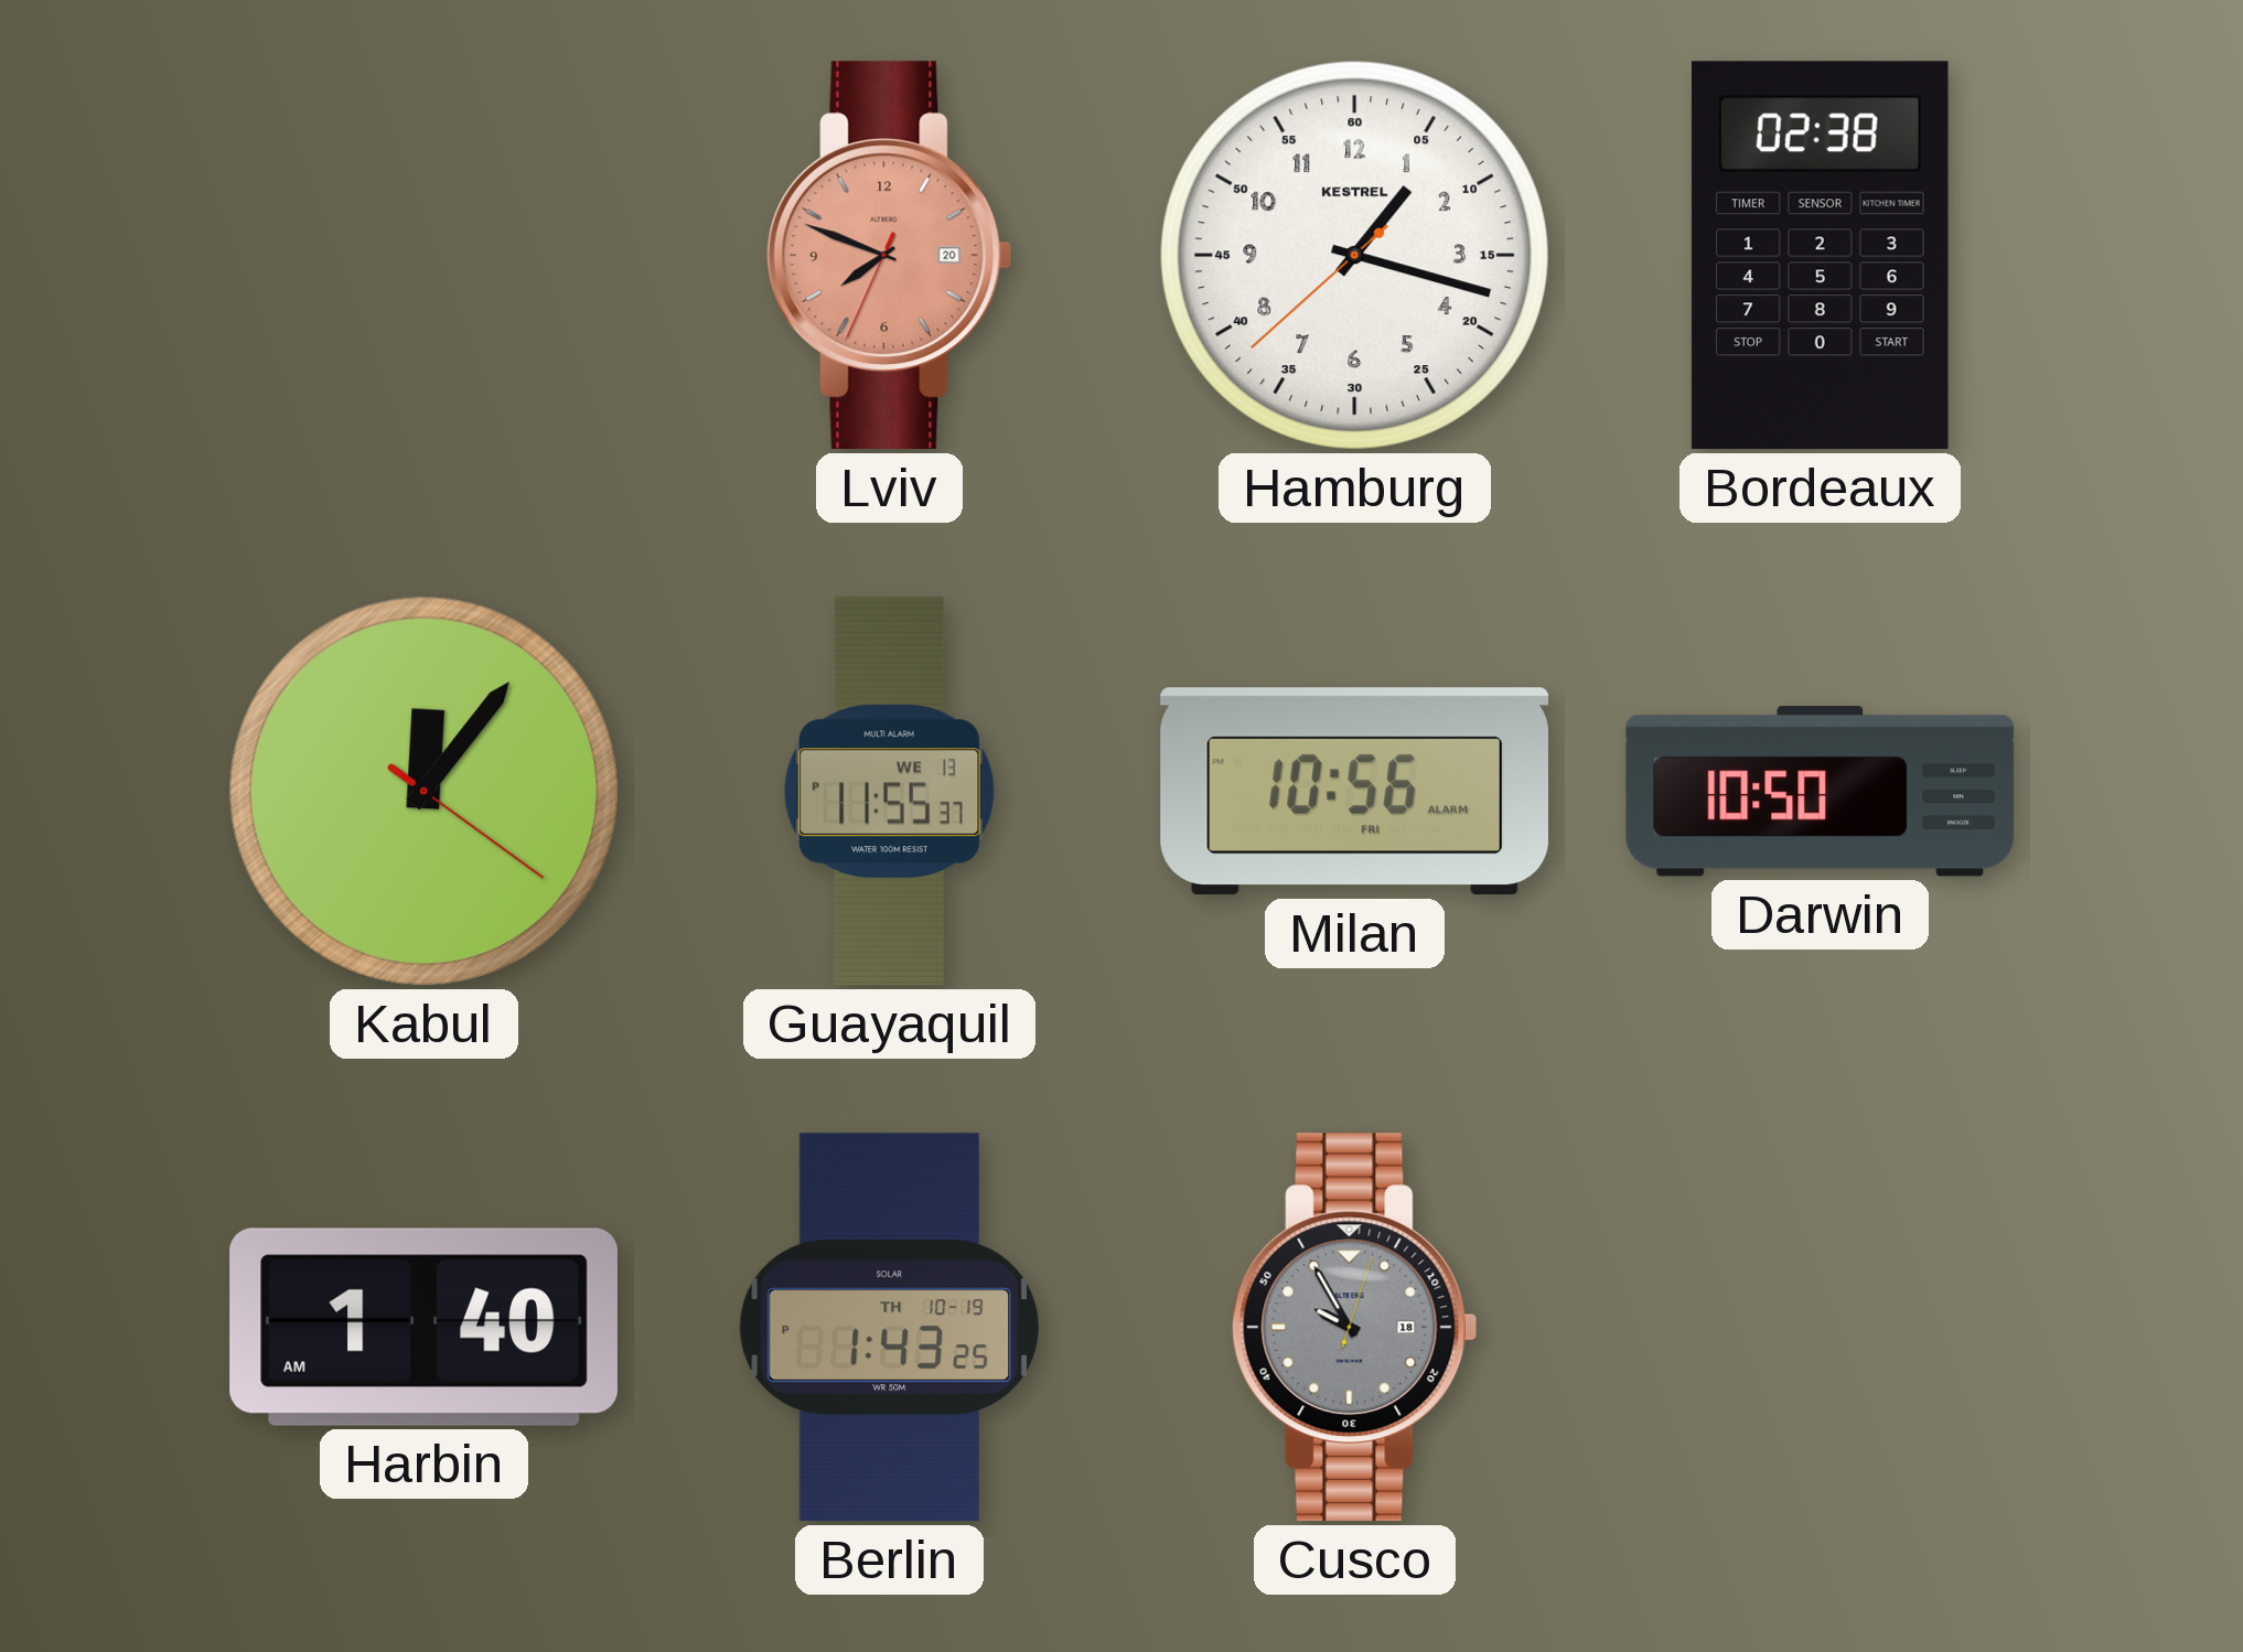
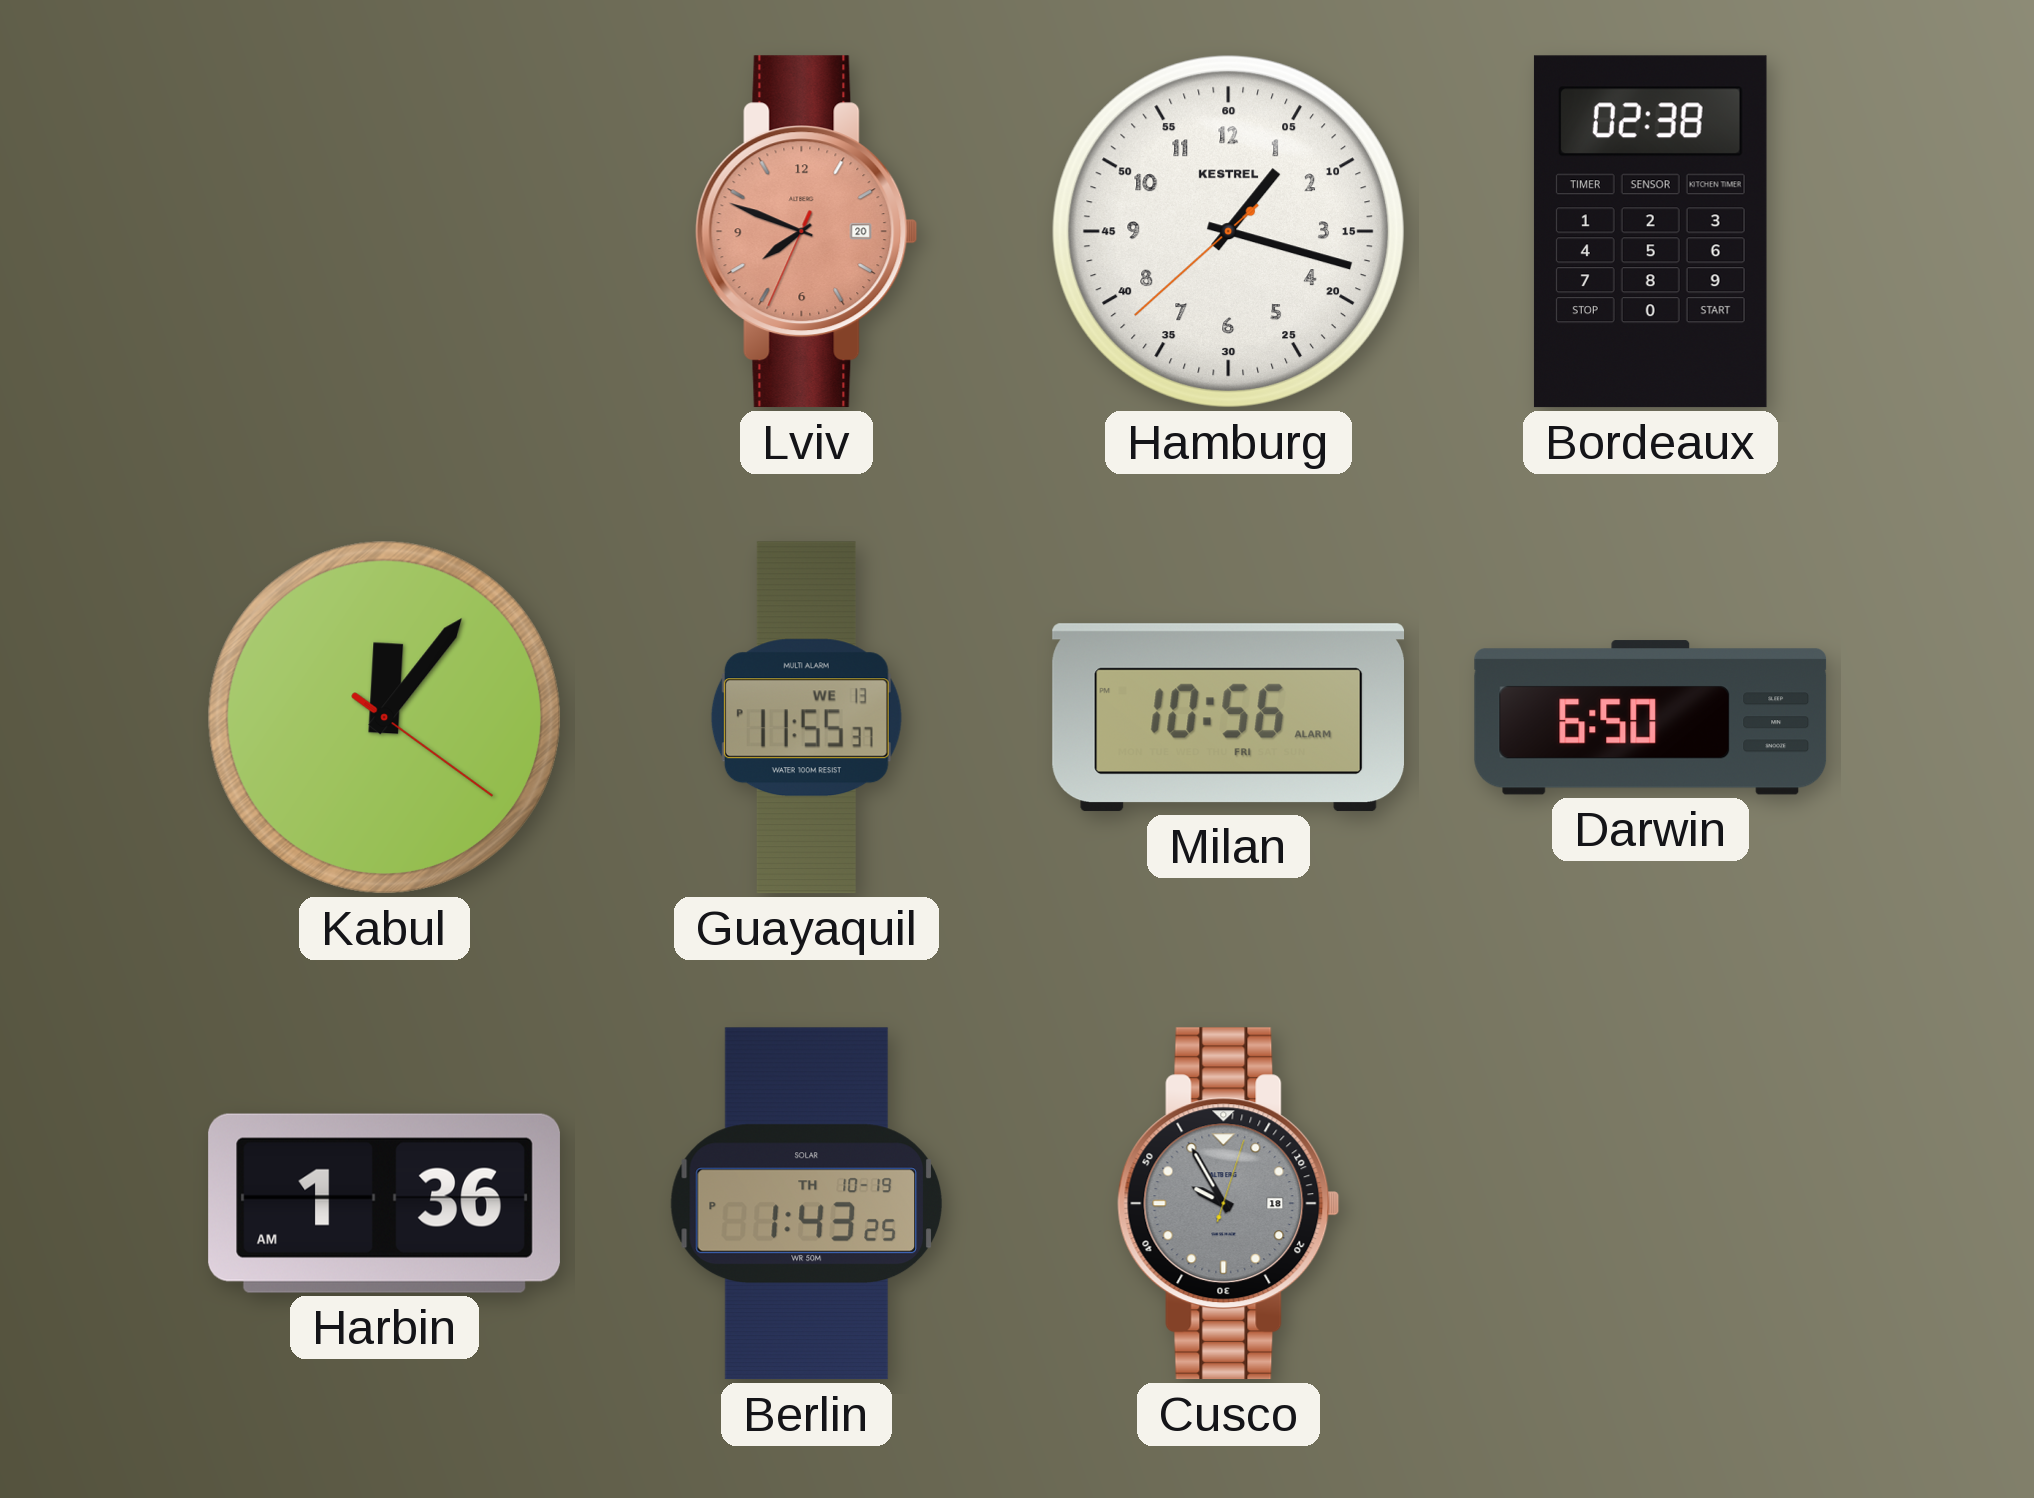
Darwin: 10:50 -> 6:50 (1651, 718)
Harbin: 1:40 -> 1:36 (384, 1203)
